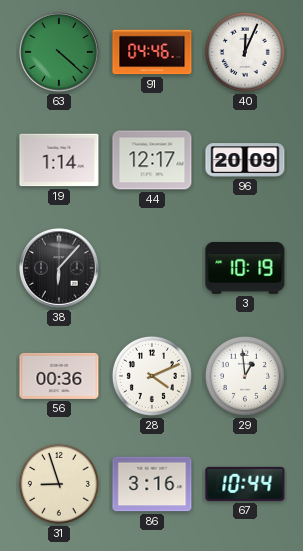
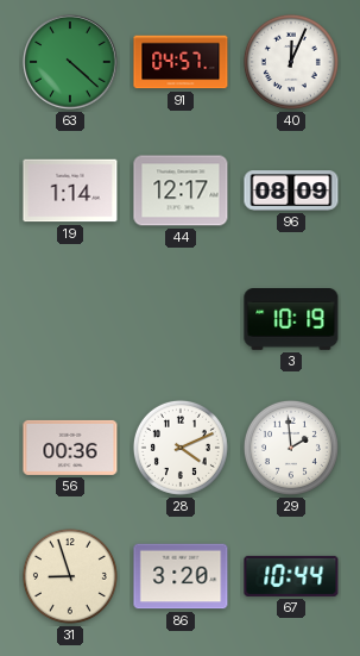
91: 04:46 -> 04:57 (181, 62)
96: 20:09 -> 08:09 (291, 190)
38: 6:07 -> none (59, 268)
29: 12:59 -> 1:59 (291, 448)
86: 3:16 -> 3:20 (181, 576)
